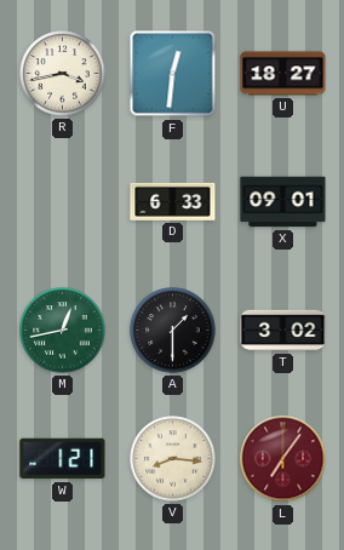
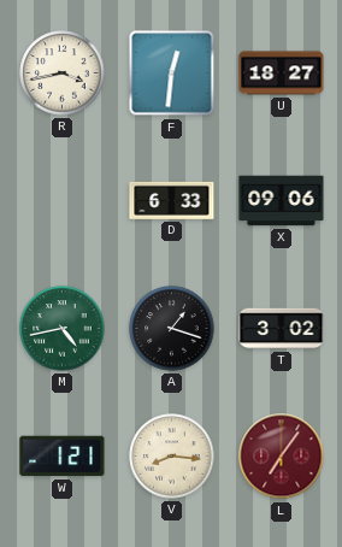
X: 09:01 -> 09:06 (282, 201)
M: 12:43 -> 4:43 (63, 329)
A: 1:30 -> 1:18 (172, 329)
